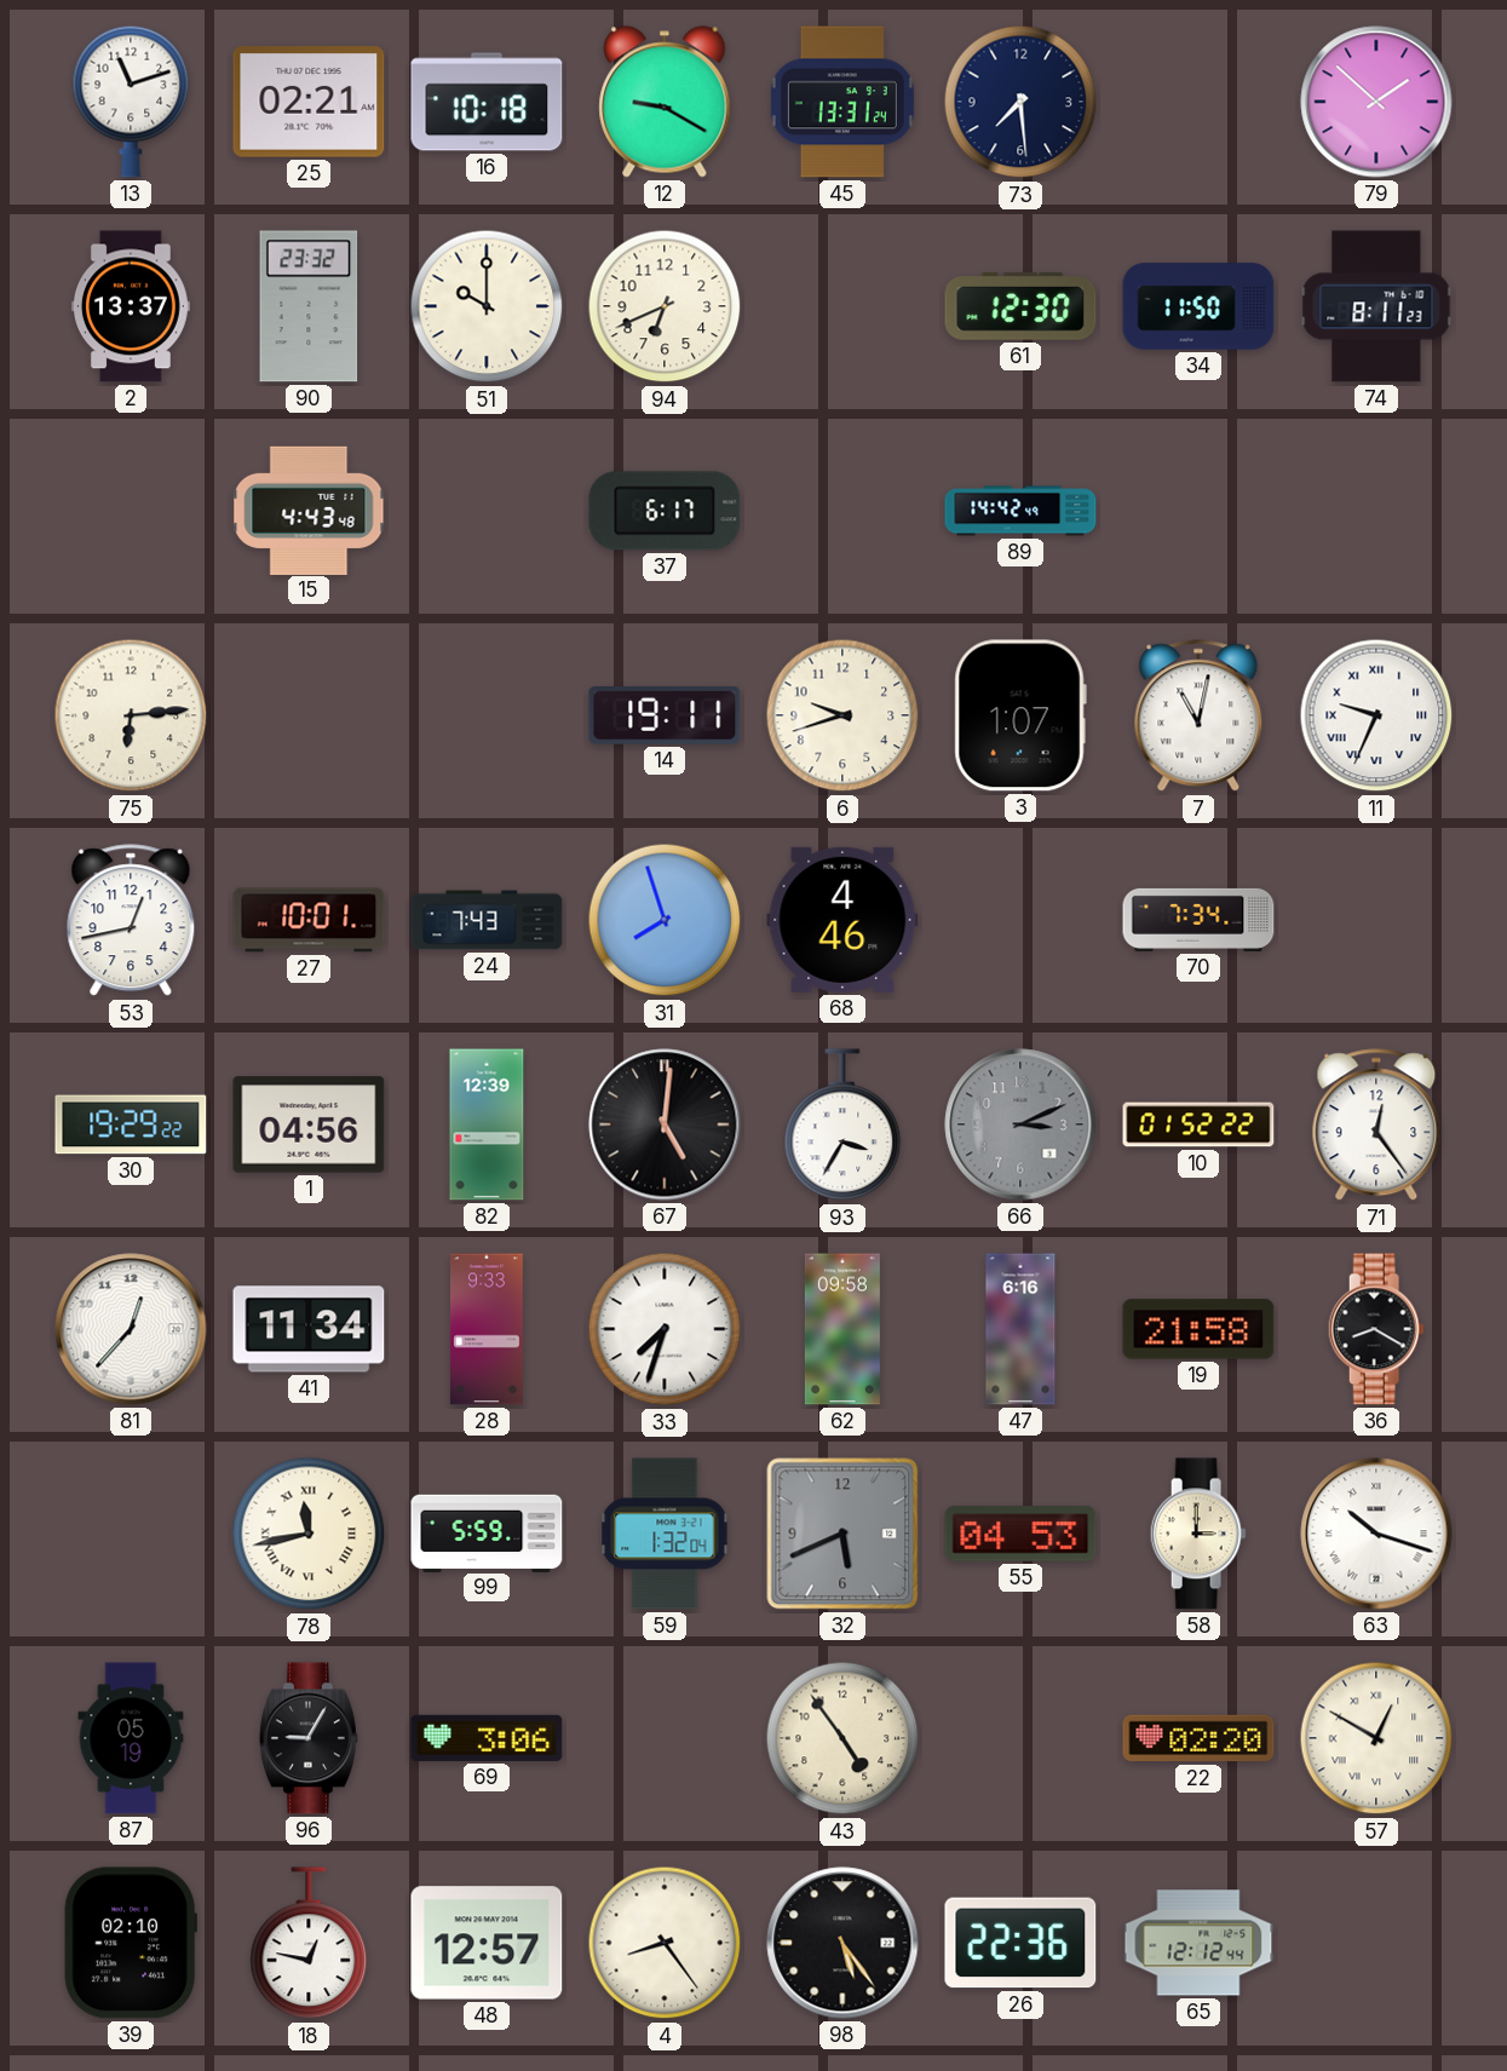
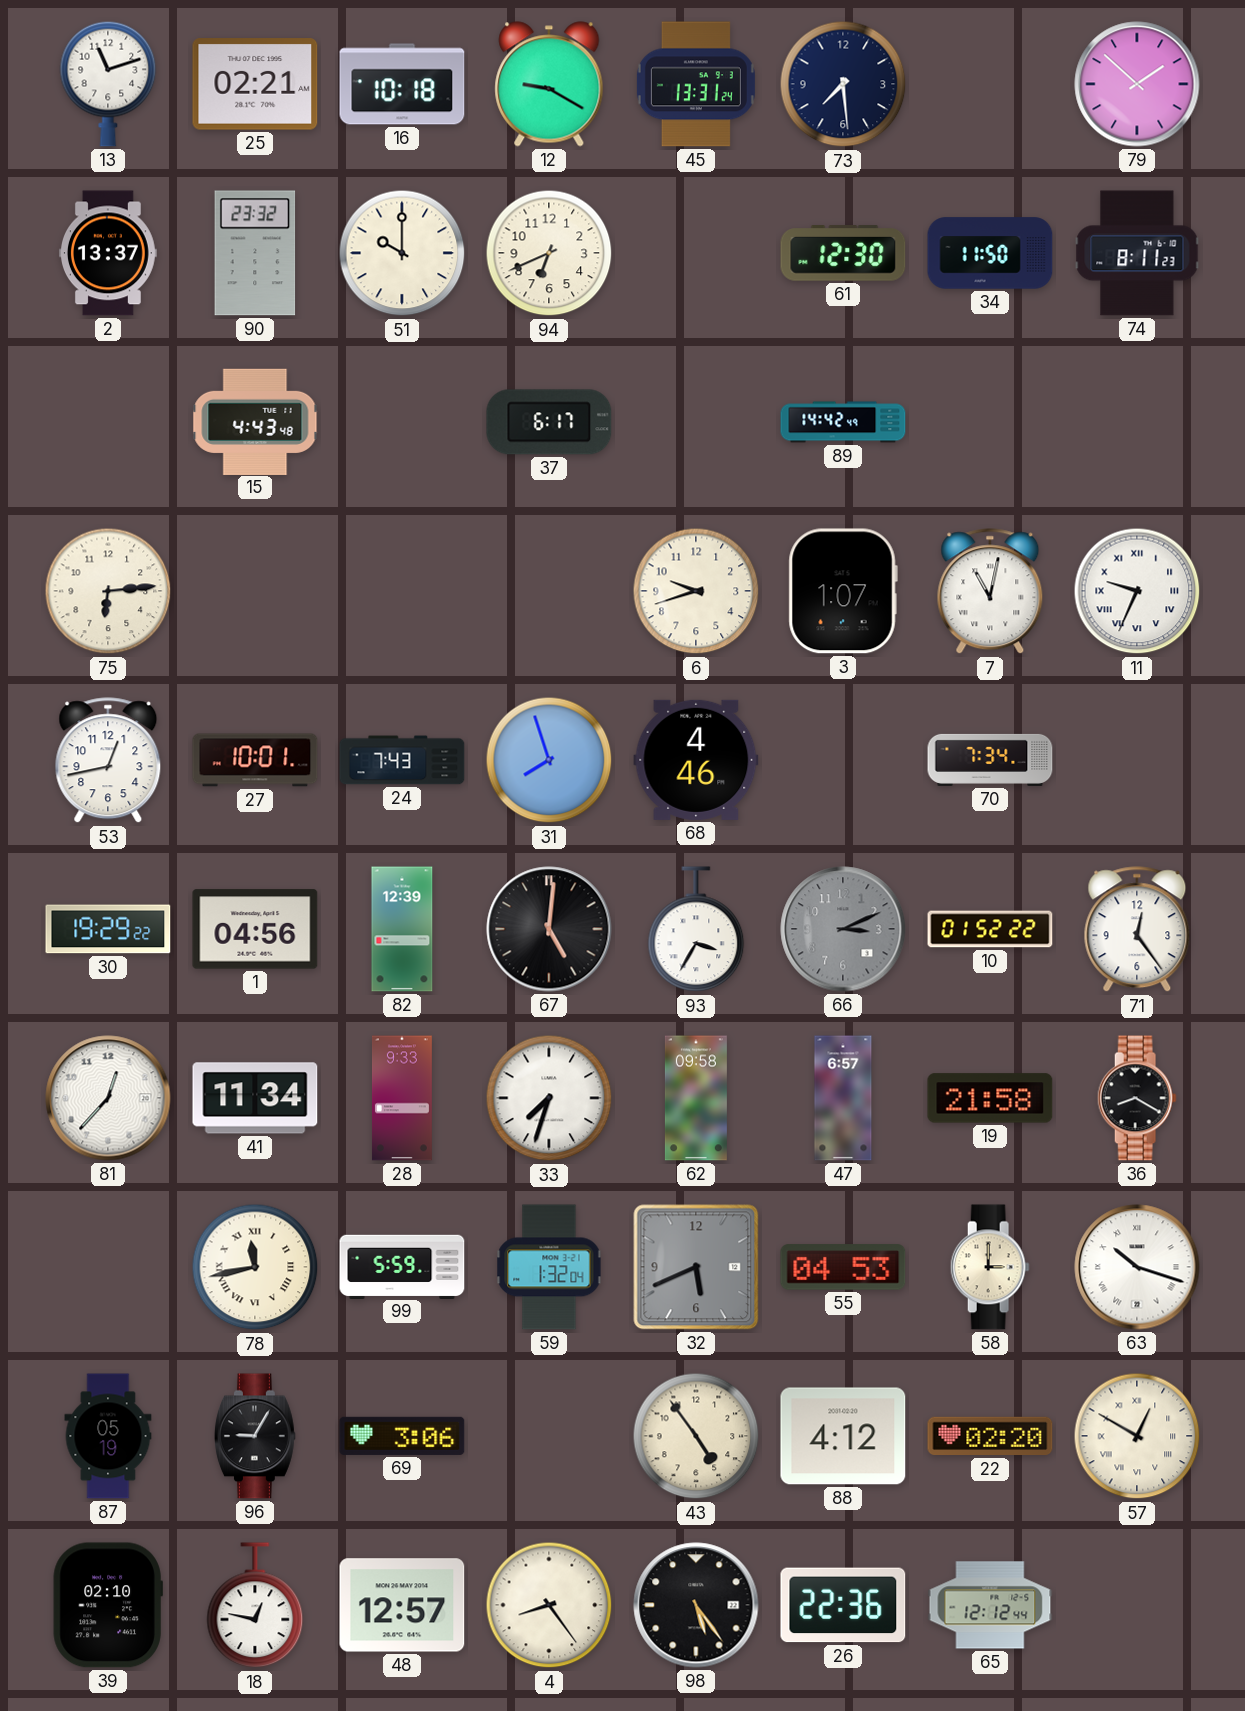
14: 19:11 -> none (665, 717)
47: 6:16 -> 6:57 (843, 1098)
88: none -> 4:12 (843, 1436)
